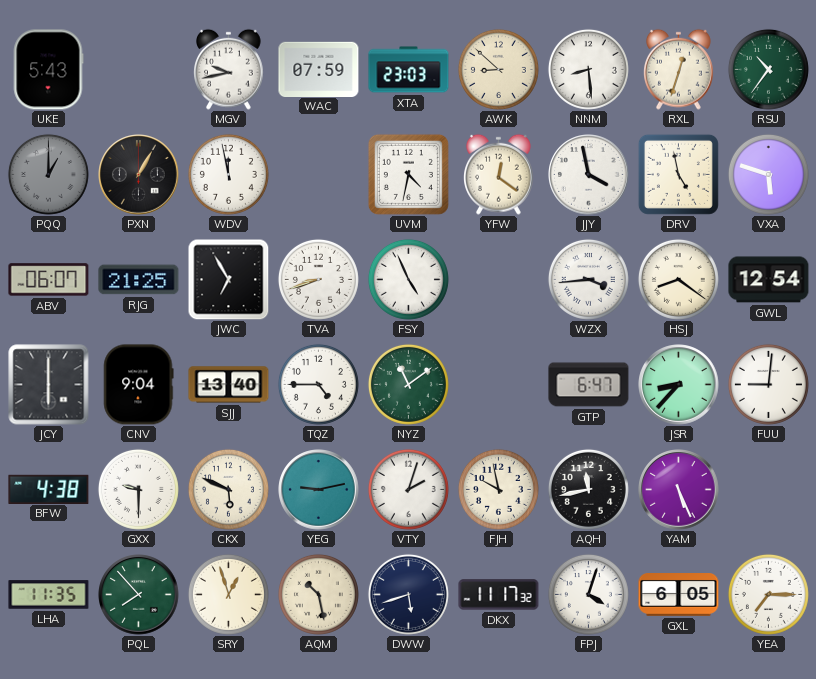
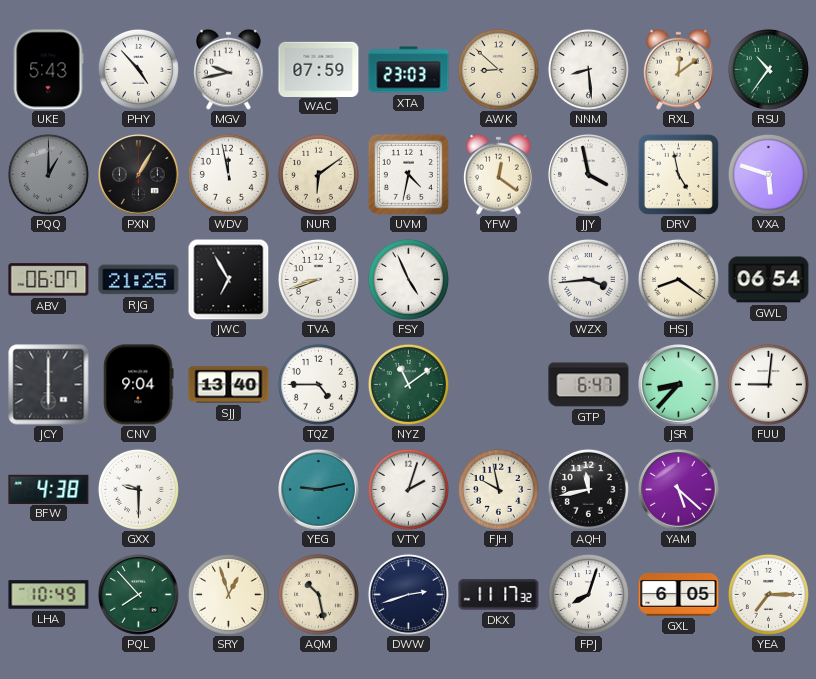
PHY: none -> 4:53 (138, 69)
RXL: 12:33 -> 12:09 (679, 69)
NUR: none -> 6:09 (318, 174)
GWL: 12:54 -> 06:54 (769, 280)
CKX: 5:49 -> none (228, 489)
YAM: 5:26 -> 5:22 (679, 490)
LHA: 11:35 -> 10:49 (49, 595)
DWW: 5:42 -> 2:42 (408, 594)
FPJ: 4:03 -> 8:03 (588, 594)
